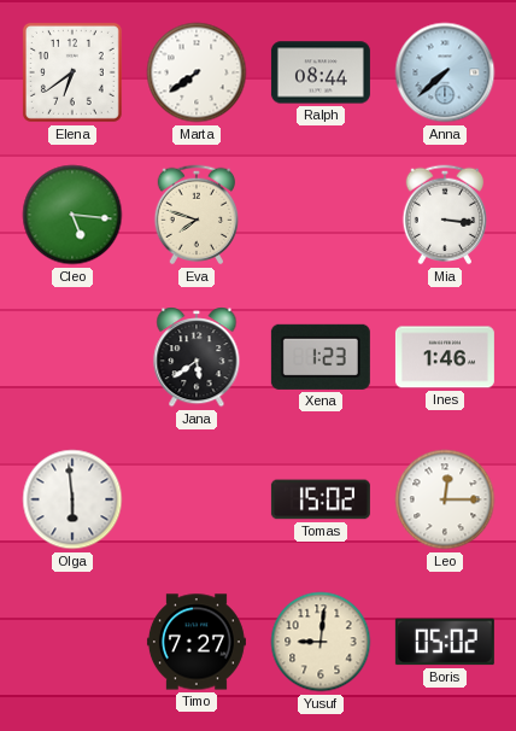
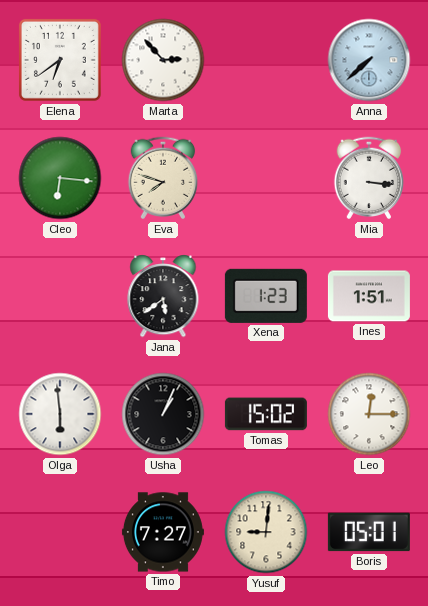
Marta: 7:39 -> 2:53 (163, 60)
Ralph: 08:44 -> none (321, 72)
Cleo: 5:16 -> 6:16 (60, 178)
Ines: 1:46 -> 1:51 (369, 296)
Usha: none -> 1:04 (163, 414)
Boris: 05:02 -> 05:01 (369, 532)
